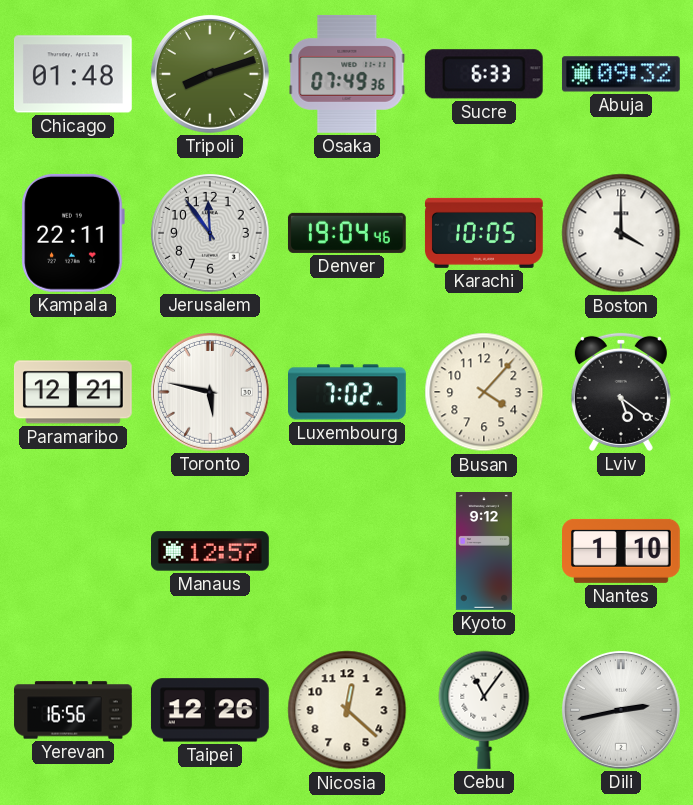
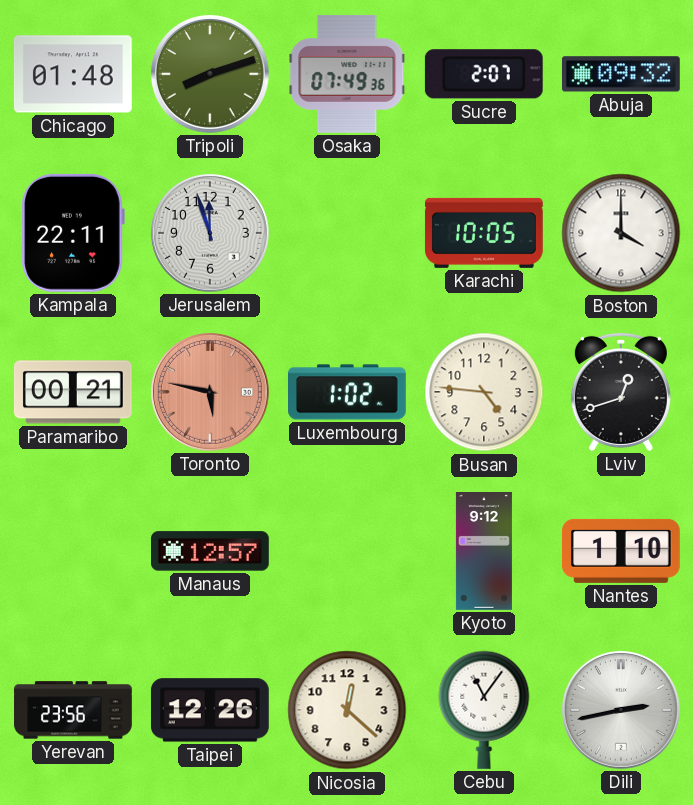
Sucre: 6:33 -> 2:07 (484, 74)
Jerusalem: 11:54 -> 11:57 (210, 233)
Denver: 19:04 -> none (347, 233)
Paramaribo: 12:21 -> 00:21 (73, 392)
Toronto dial: white -> salmon (210, 392)
Luxembourg: 7:02 -> 1:02 (348, 392)
Busan: 4:07 -> 4:46 (484, 392)
Lviv: 5:21 -> 12:42 (621, 392)
Yerevan: 16:56 -> 23:56 (73, 710)
